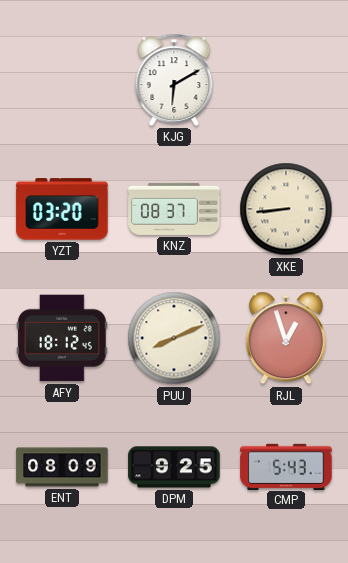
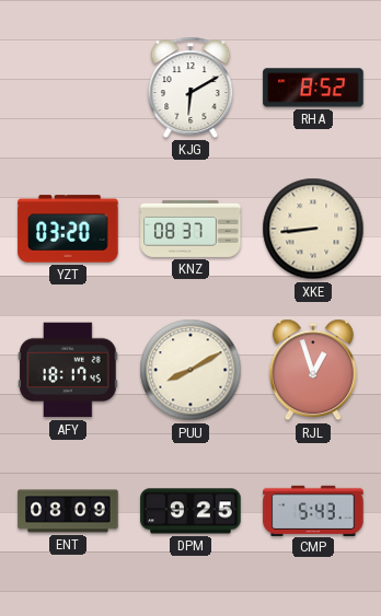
RHA: none -> 8:52 (313, 88)
AFY: 18:12 -> 18:17 (68, 370)
PUU: 8:11 -> 8:10 (190, 370)
